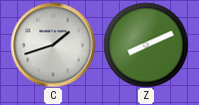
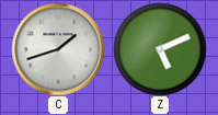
Z: 8:11 -> 5:11 (160, 49)
